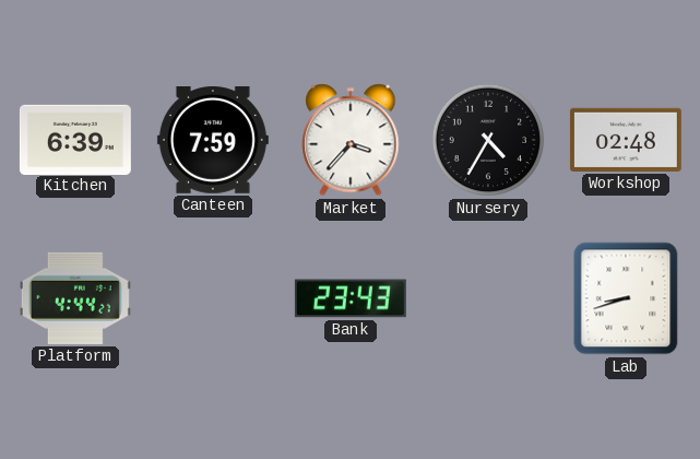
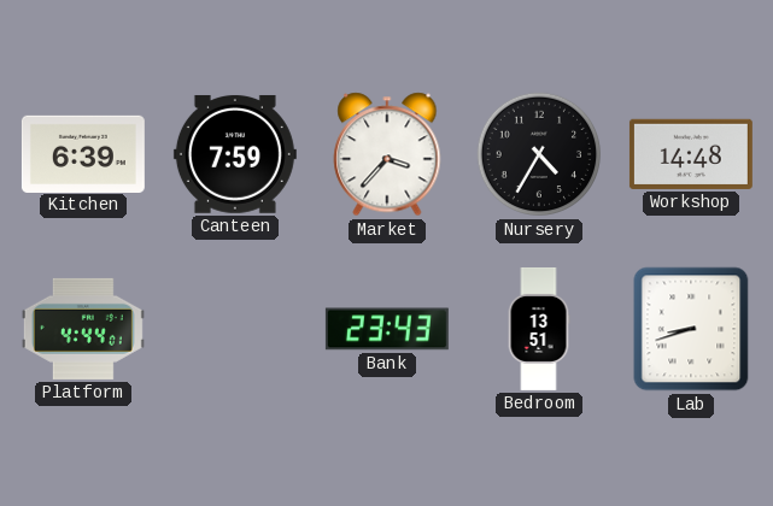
Workshop: 02:48 -> 14:48 (691, 154)
Platform: 4:44:27 -> 4:44:01 (83, 329)
Bedroom: none -> 13:51 (539, 329)
